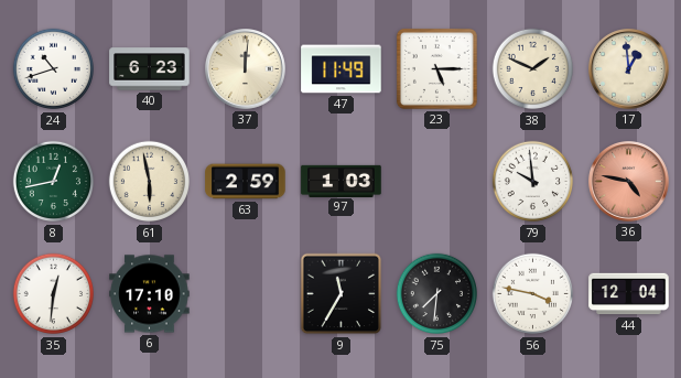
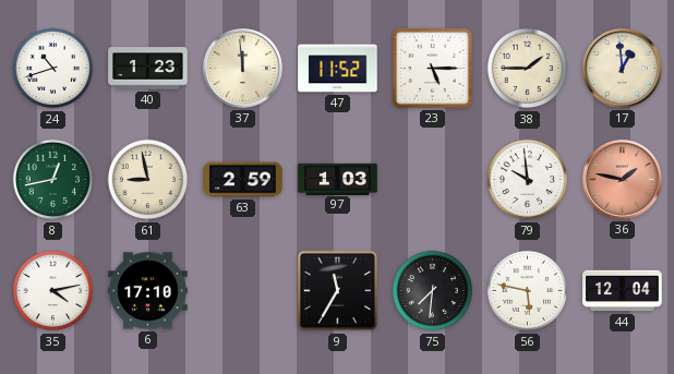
40: 6:23 -> 1:23 (148, 69)
37: 12:01 -> 11:59 (243, 69)
47: 11:49 -> 11:52 (338, 69)
38: 1:49 -> 1:45 (528, 69)
61: 5:58 -> 8:58 (148, 180)
36: 4:47 -> 1:47 (623, 180)
35: 12:31 -> 4:13 (53, 291)
56: 3:47 -> 5:47 (528, 291)
